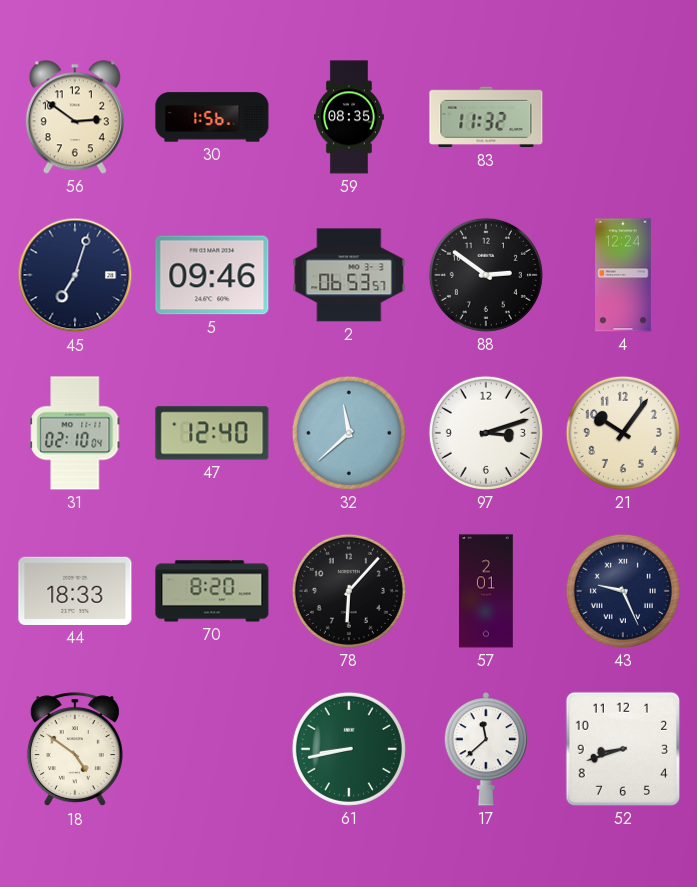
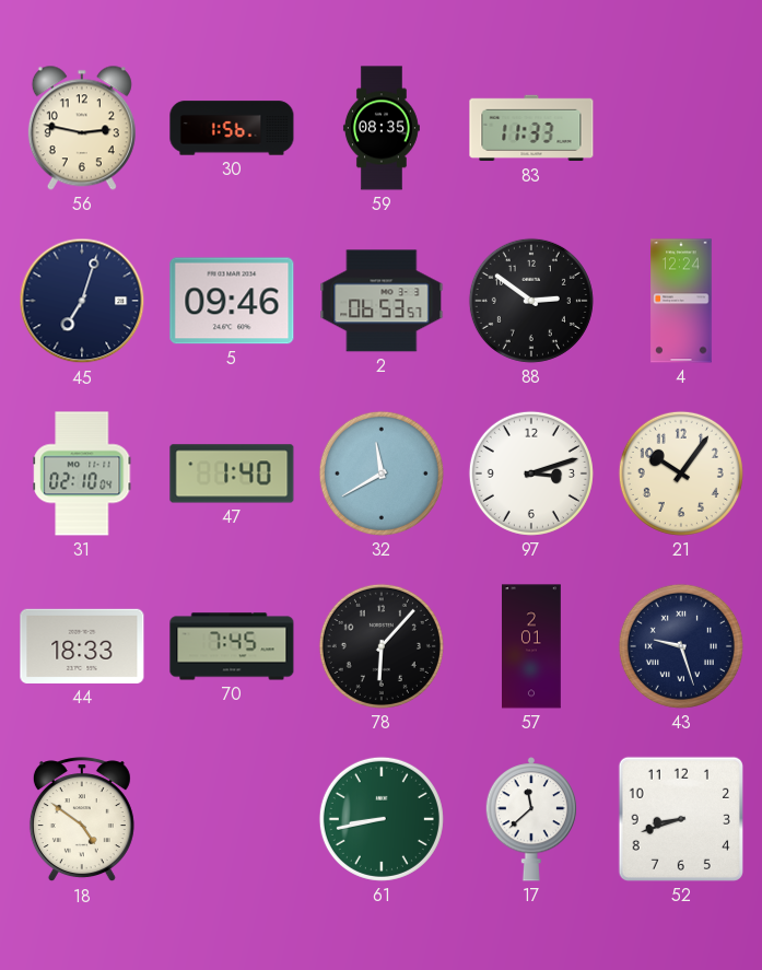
56: 2:51 -> 2:47 (82, 128)
83: 11:32 -> 11:33 (531, 128)
47: 12:40 -> 1:40 (232, 474)
32: 11:38 -> 11:40 (382, 474)
70: 8:20 -> 7:45 (232, 646)
43: 9:26 -> 9:27 (681, 646)
